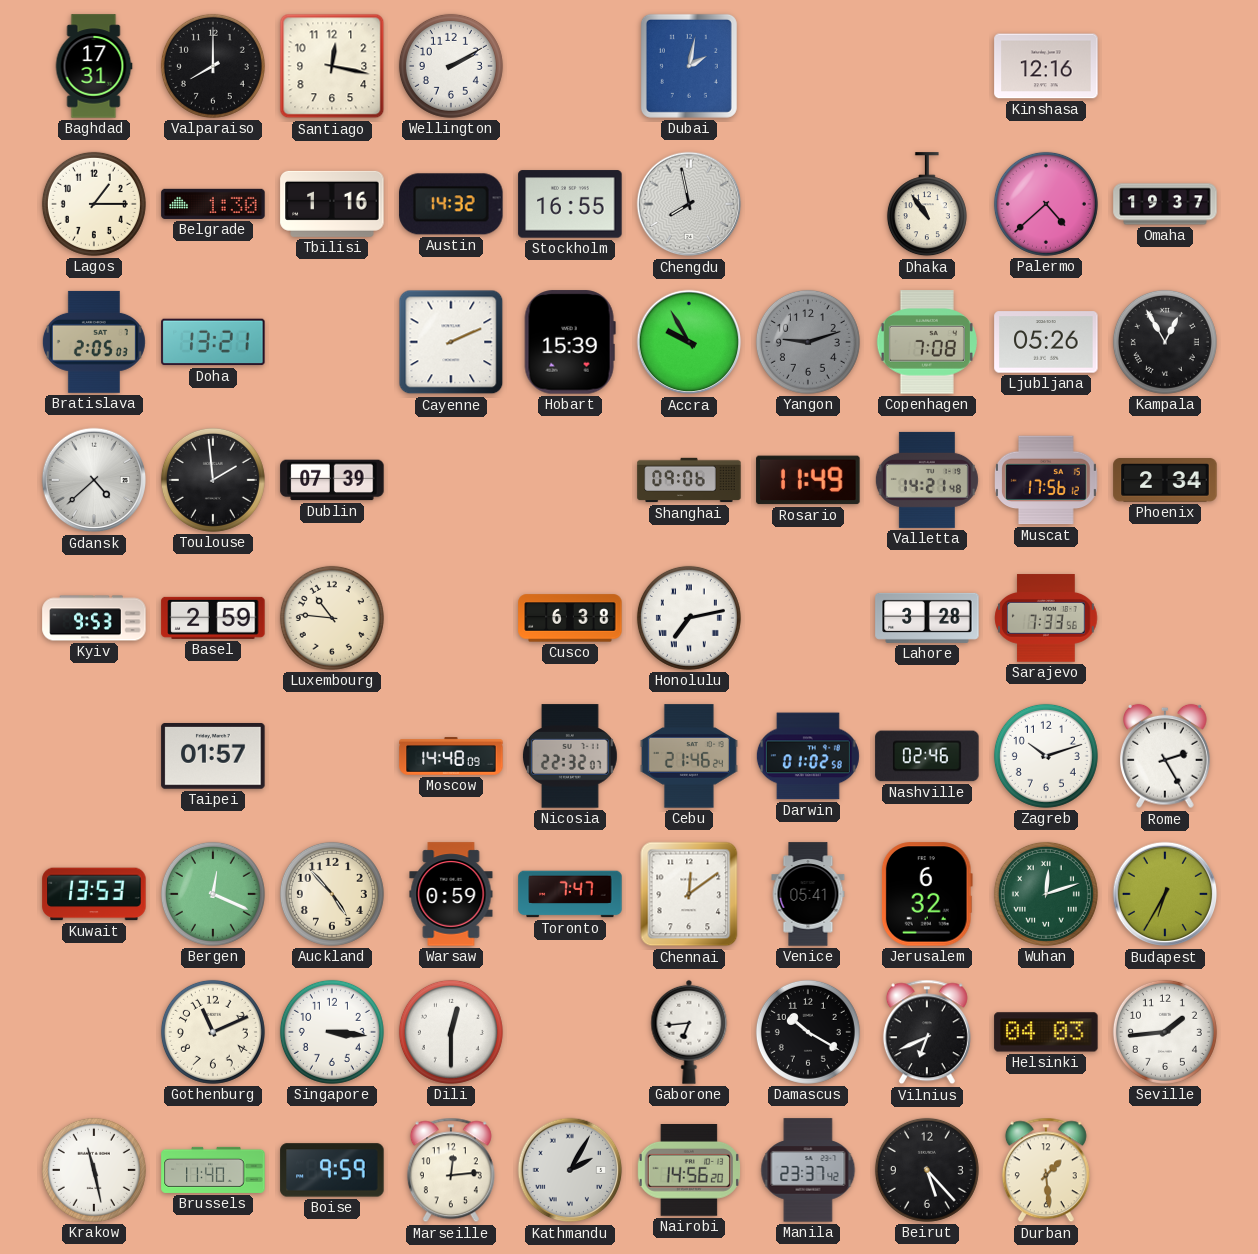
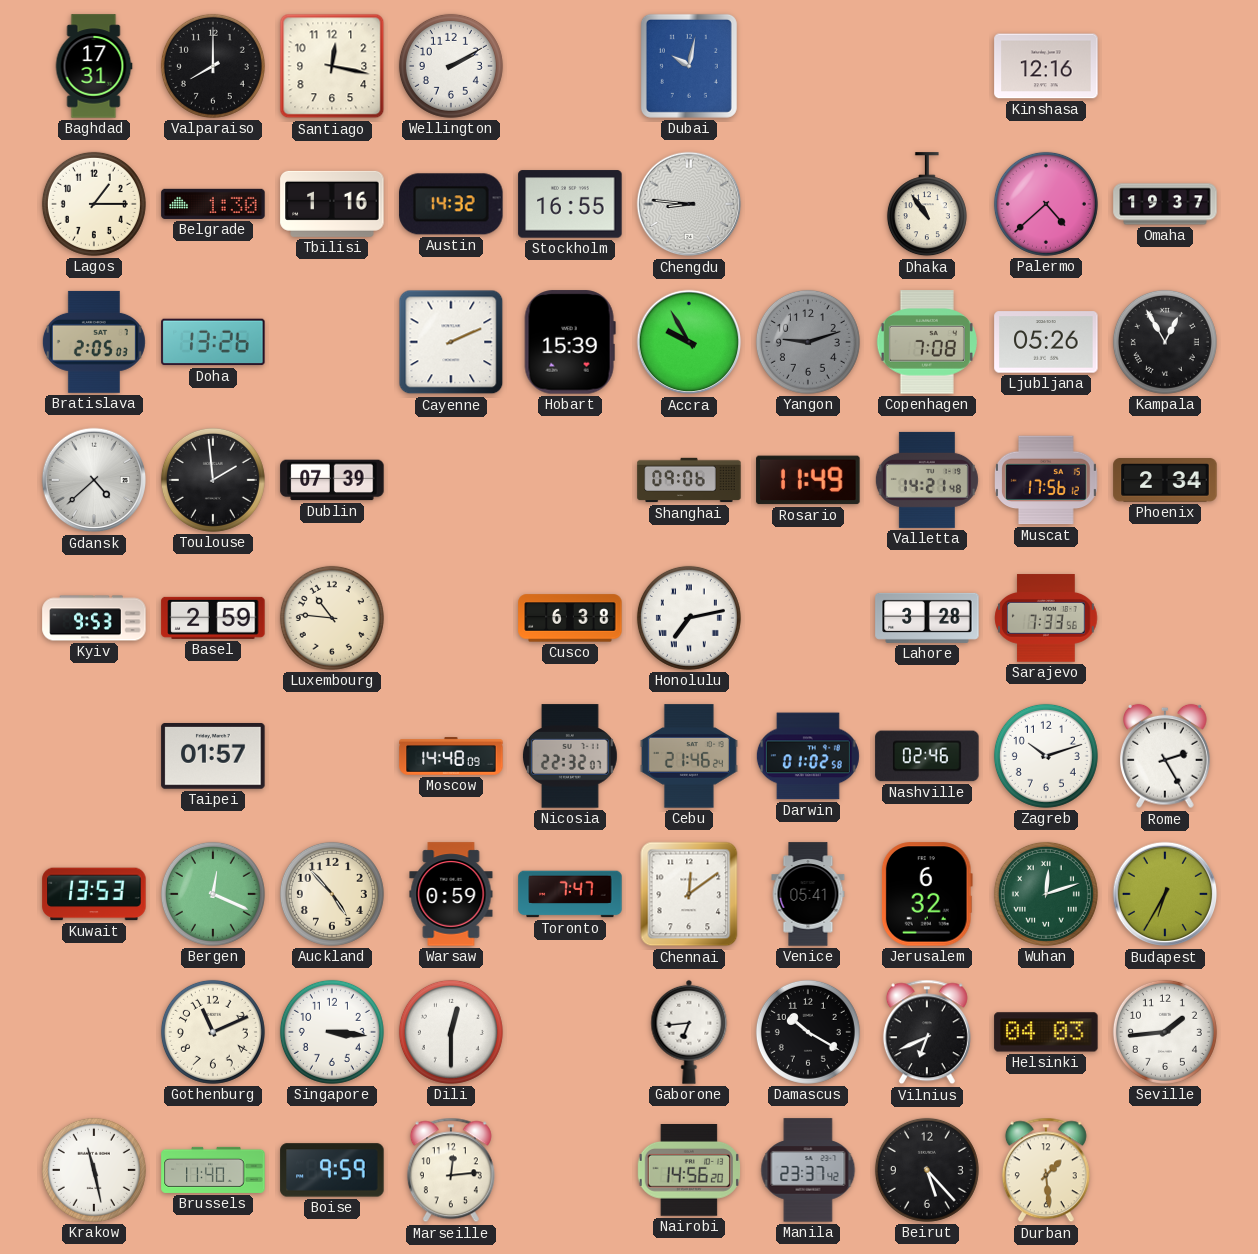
Dubai: 2:02 -> 10:02 (689, 66)
Chengdu: 7:58 -> 8:46 (689, 204)
Doha: 13:21 -> 13:26 (213, 342)
Kathmandu: 2:05 -> none (570, 1170)
